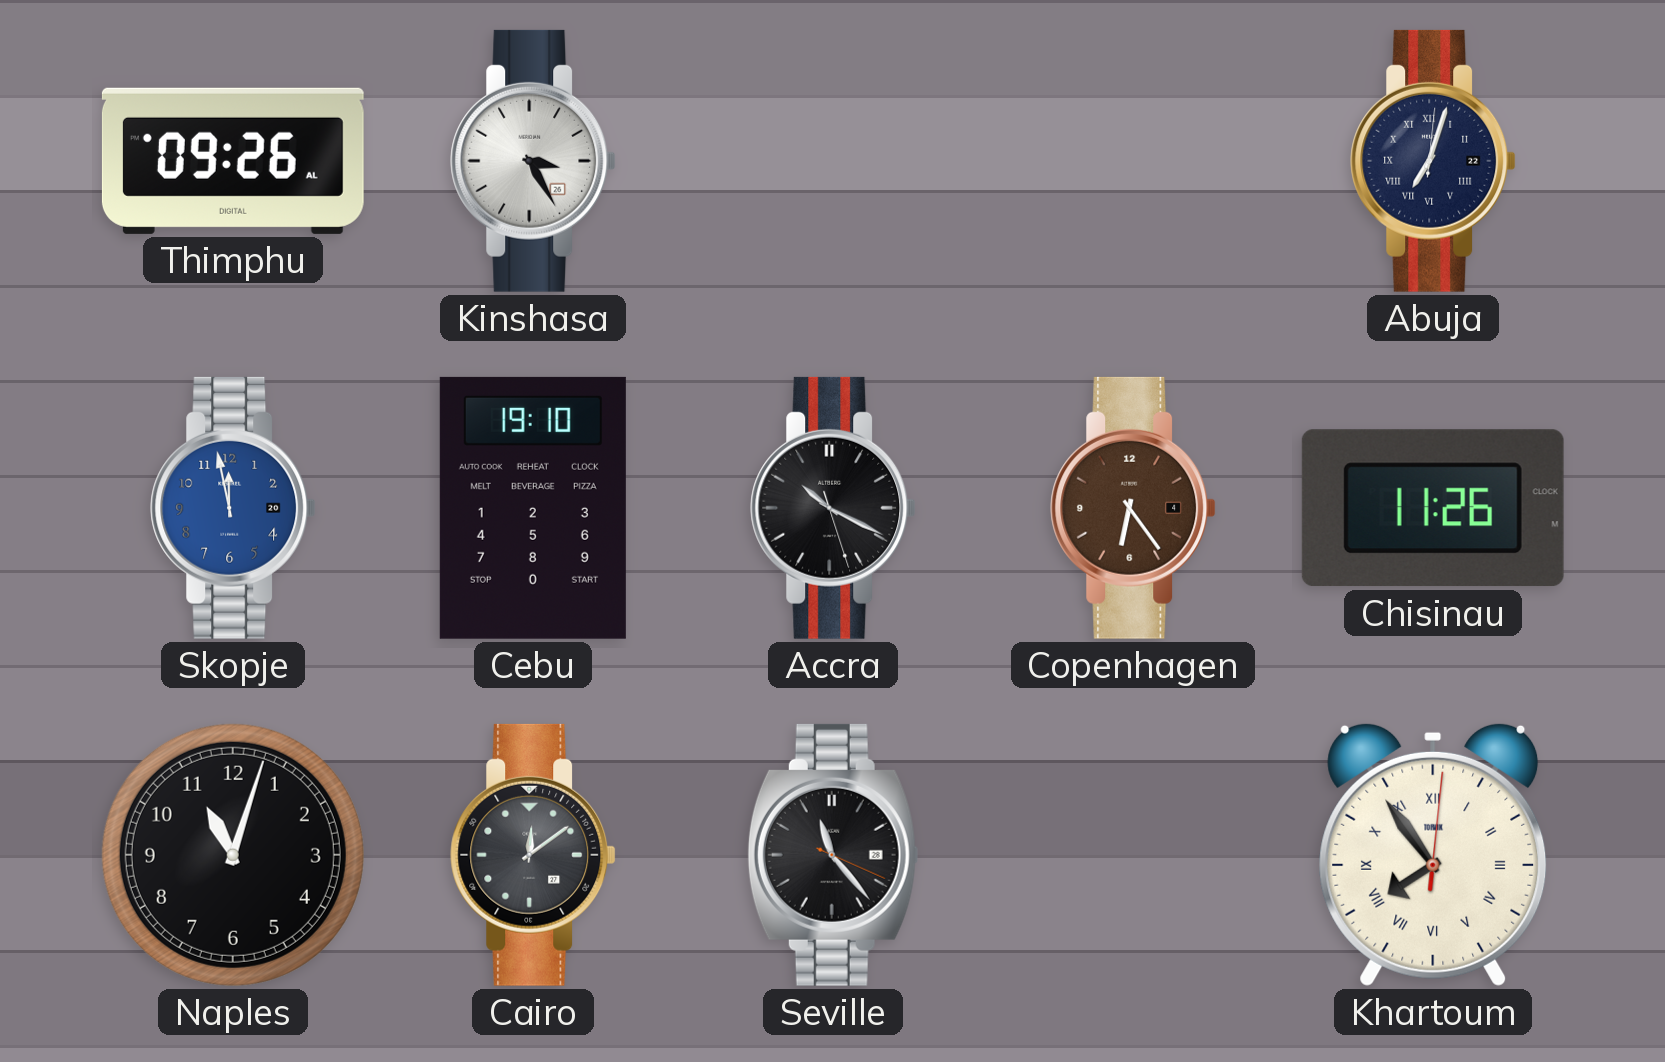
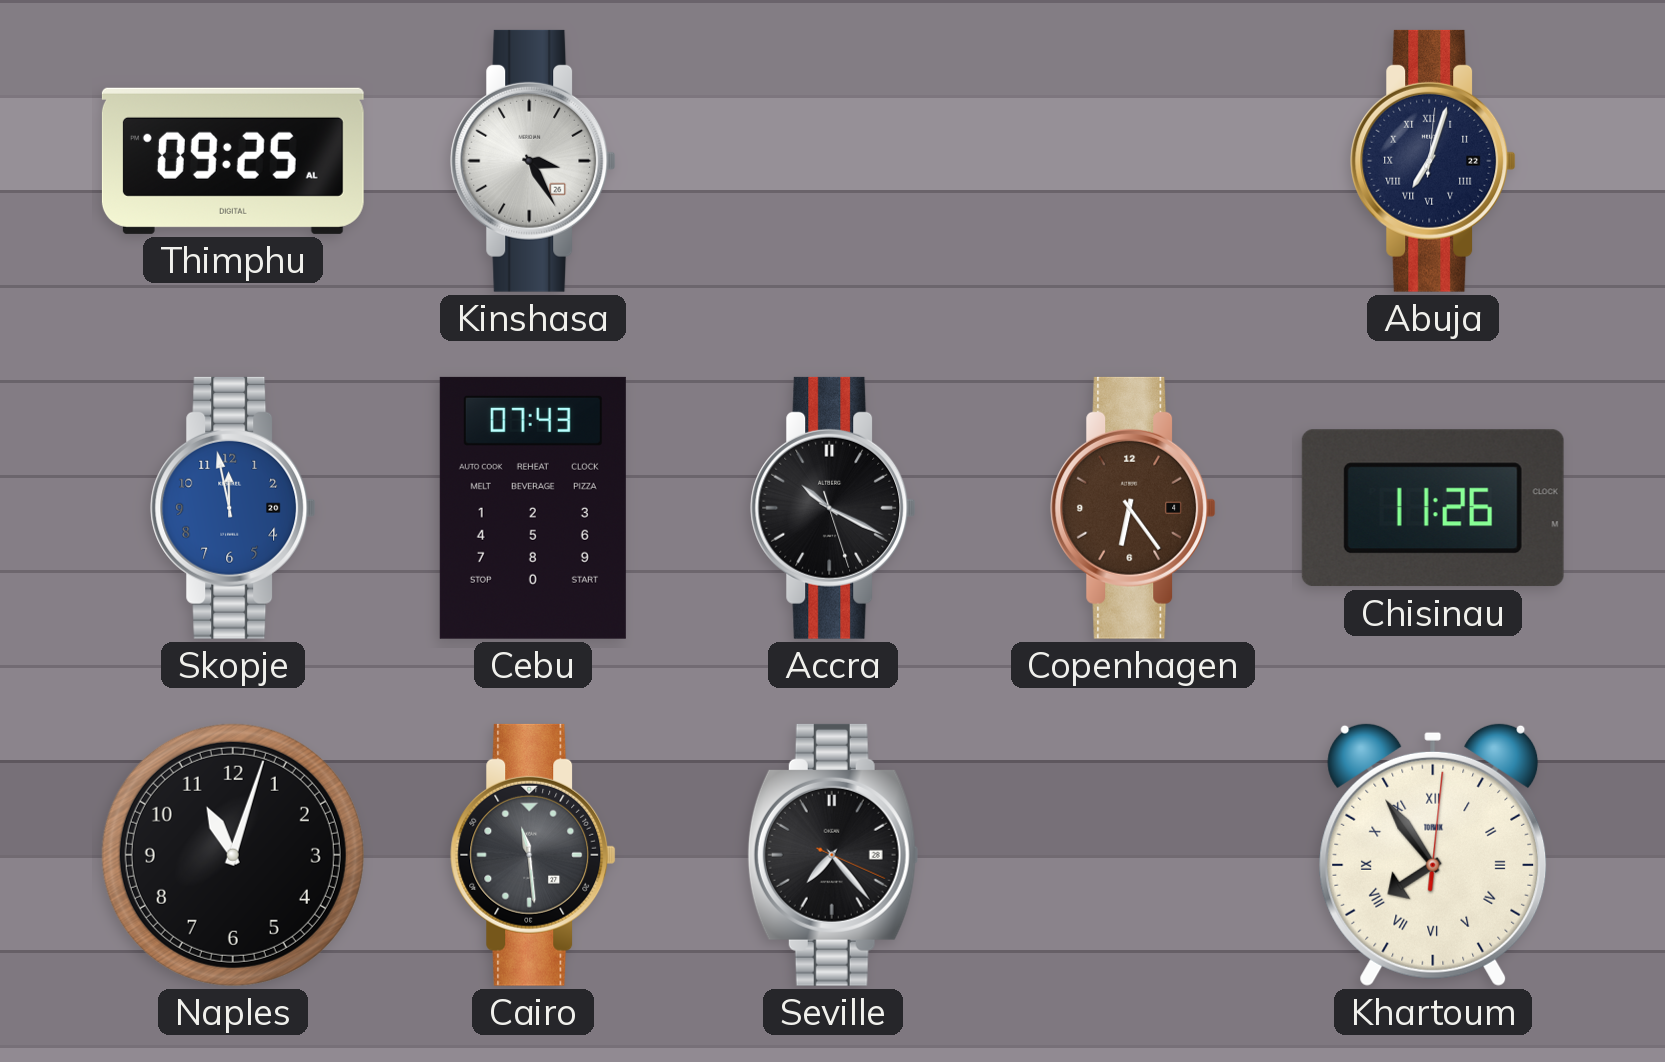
Thimphu: 09:26 -> 09:25 (233, 161)
Cebu: 19:10 -> 07:43 (533, 508)
Cairo: 12:09 -> 11:29 (533, 855)
Seville: 11:23 -> 7:23 (833, 855)
